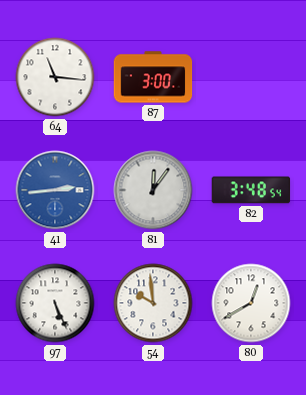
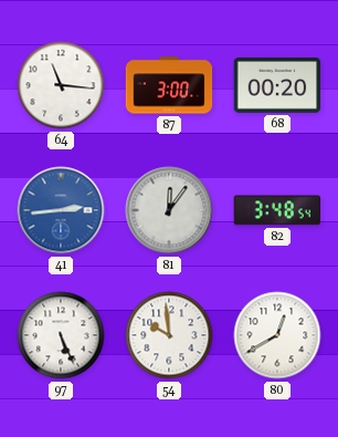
68: none -> 00:20 (277, 85)
